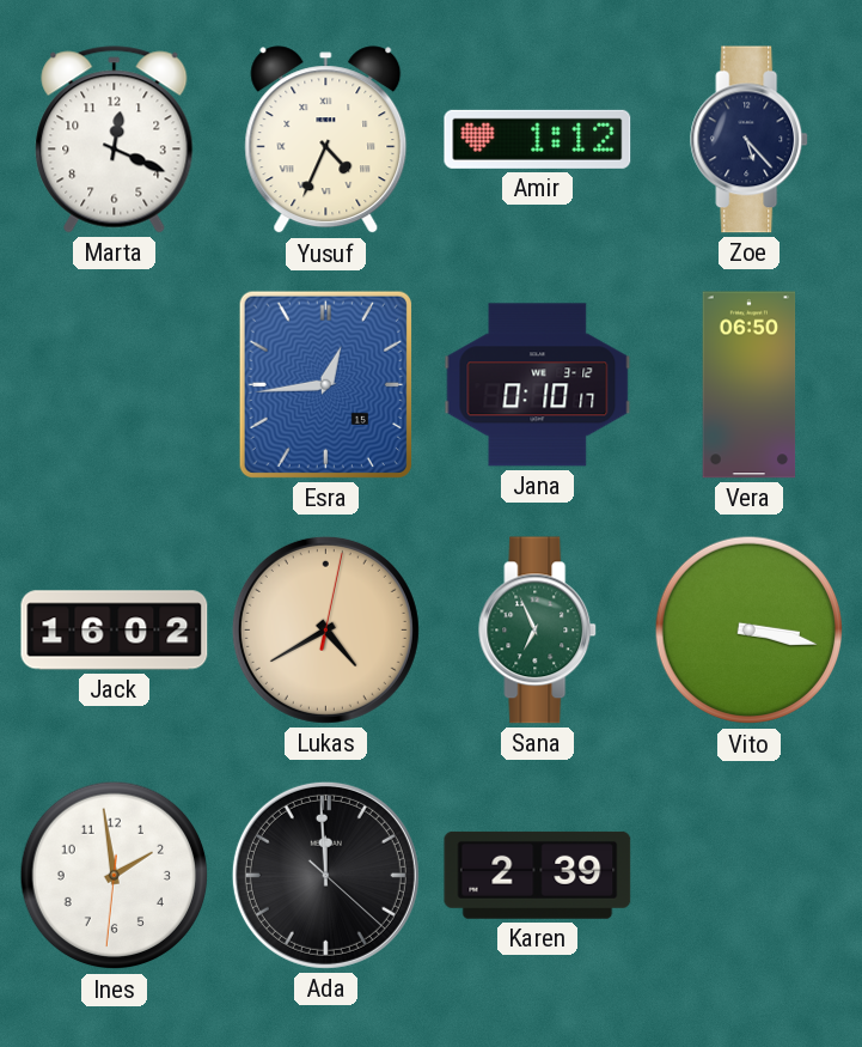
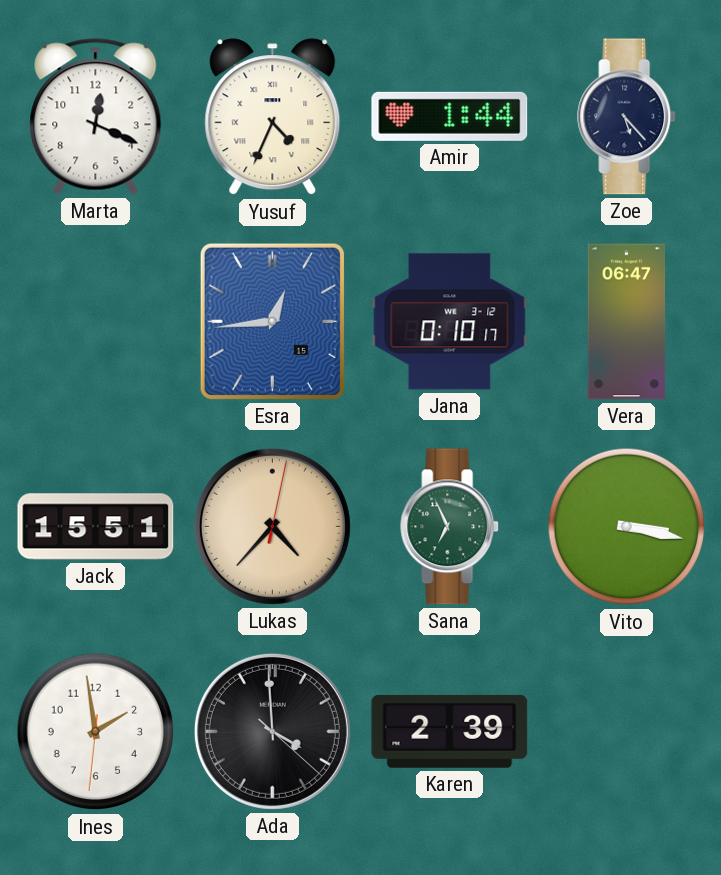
Amir: 1:12 -> 1:44 (450, 116)
Vera: 06:50 -> 06:47 (627, 322)
Jack: 16:02 -> 15:51 (96, 527)
Lukas: 4:40 -> 4:37 (272, 526)
Ada: 11:59 -> 3:59 (272, 731)
